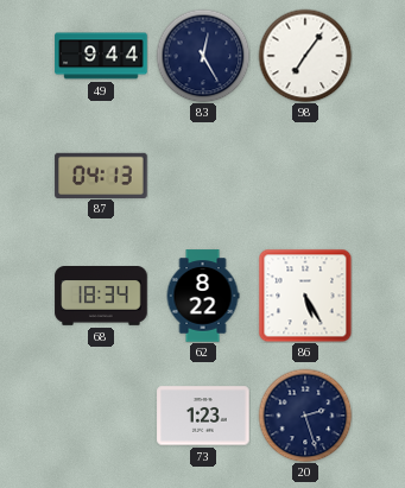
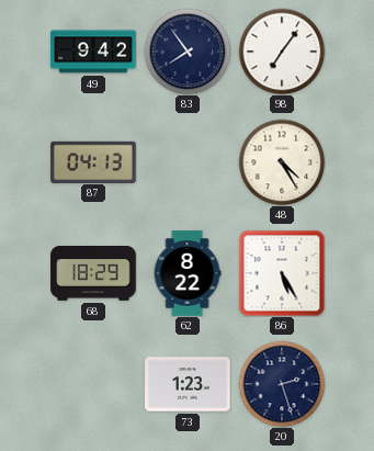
49: 9:44 -> 9:42 (93, 52)
83: 12:25 -> 7:54 (188, 52)
48: none -> 4:25 (282, 162)
68: 18:34 -> 18:29 (93, 274)
